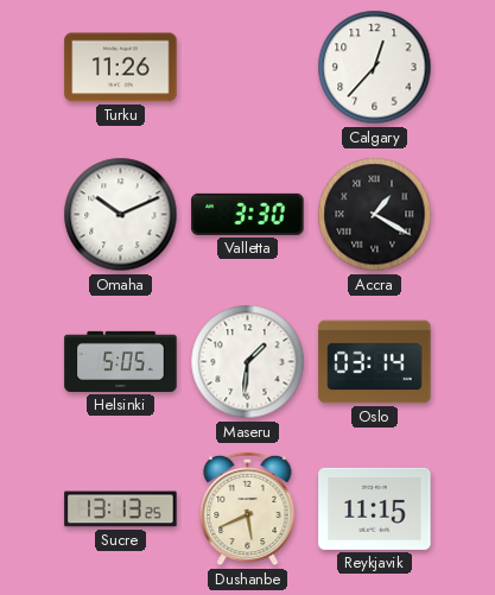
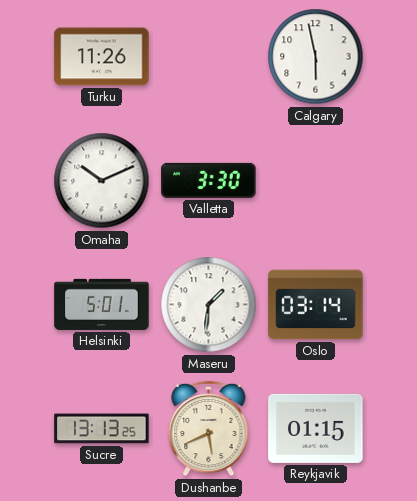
Calgary: 12:37 -> 5:58 (316, 57)
Accra: 1:20 -> none (375, 215)
Helsinki: 5:05 -> 5:01 (102, 304)
Reykjavik: 11:15 -> 01:15 (316, 428)
